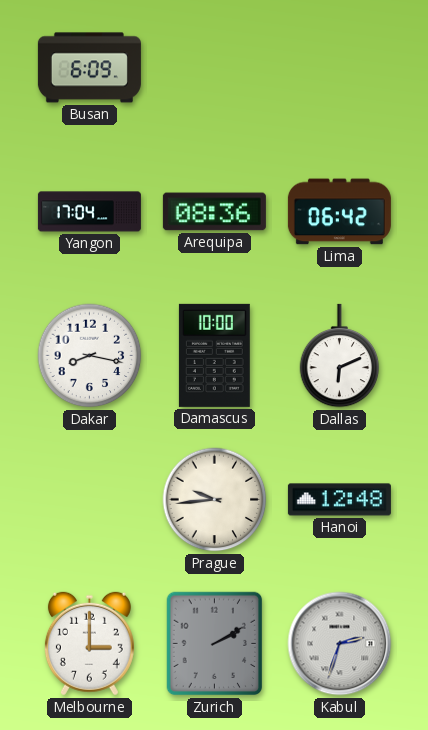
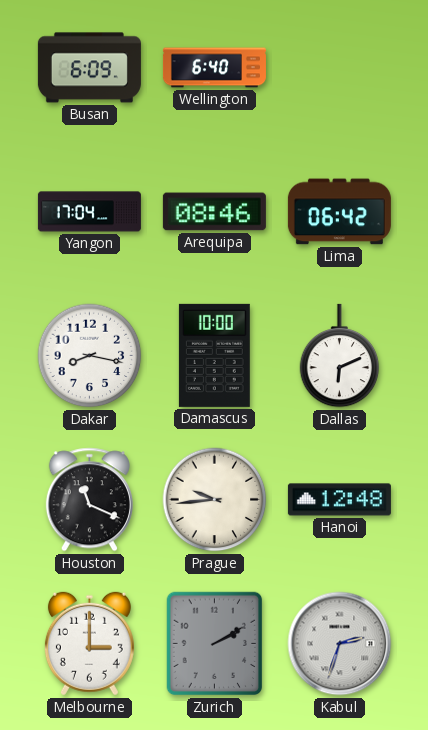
Wellington: none -> 6:40 (214, 68)
Arequipa: 08:36 -> 08:46 (214, 212)
Houston: none -> 11:19 (89, 500)
